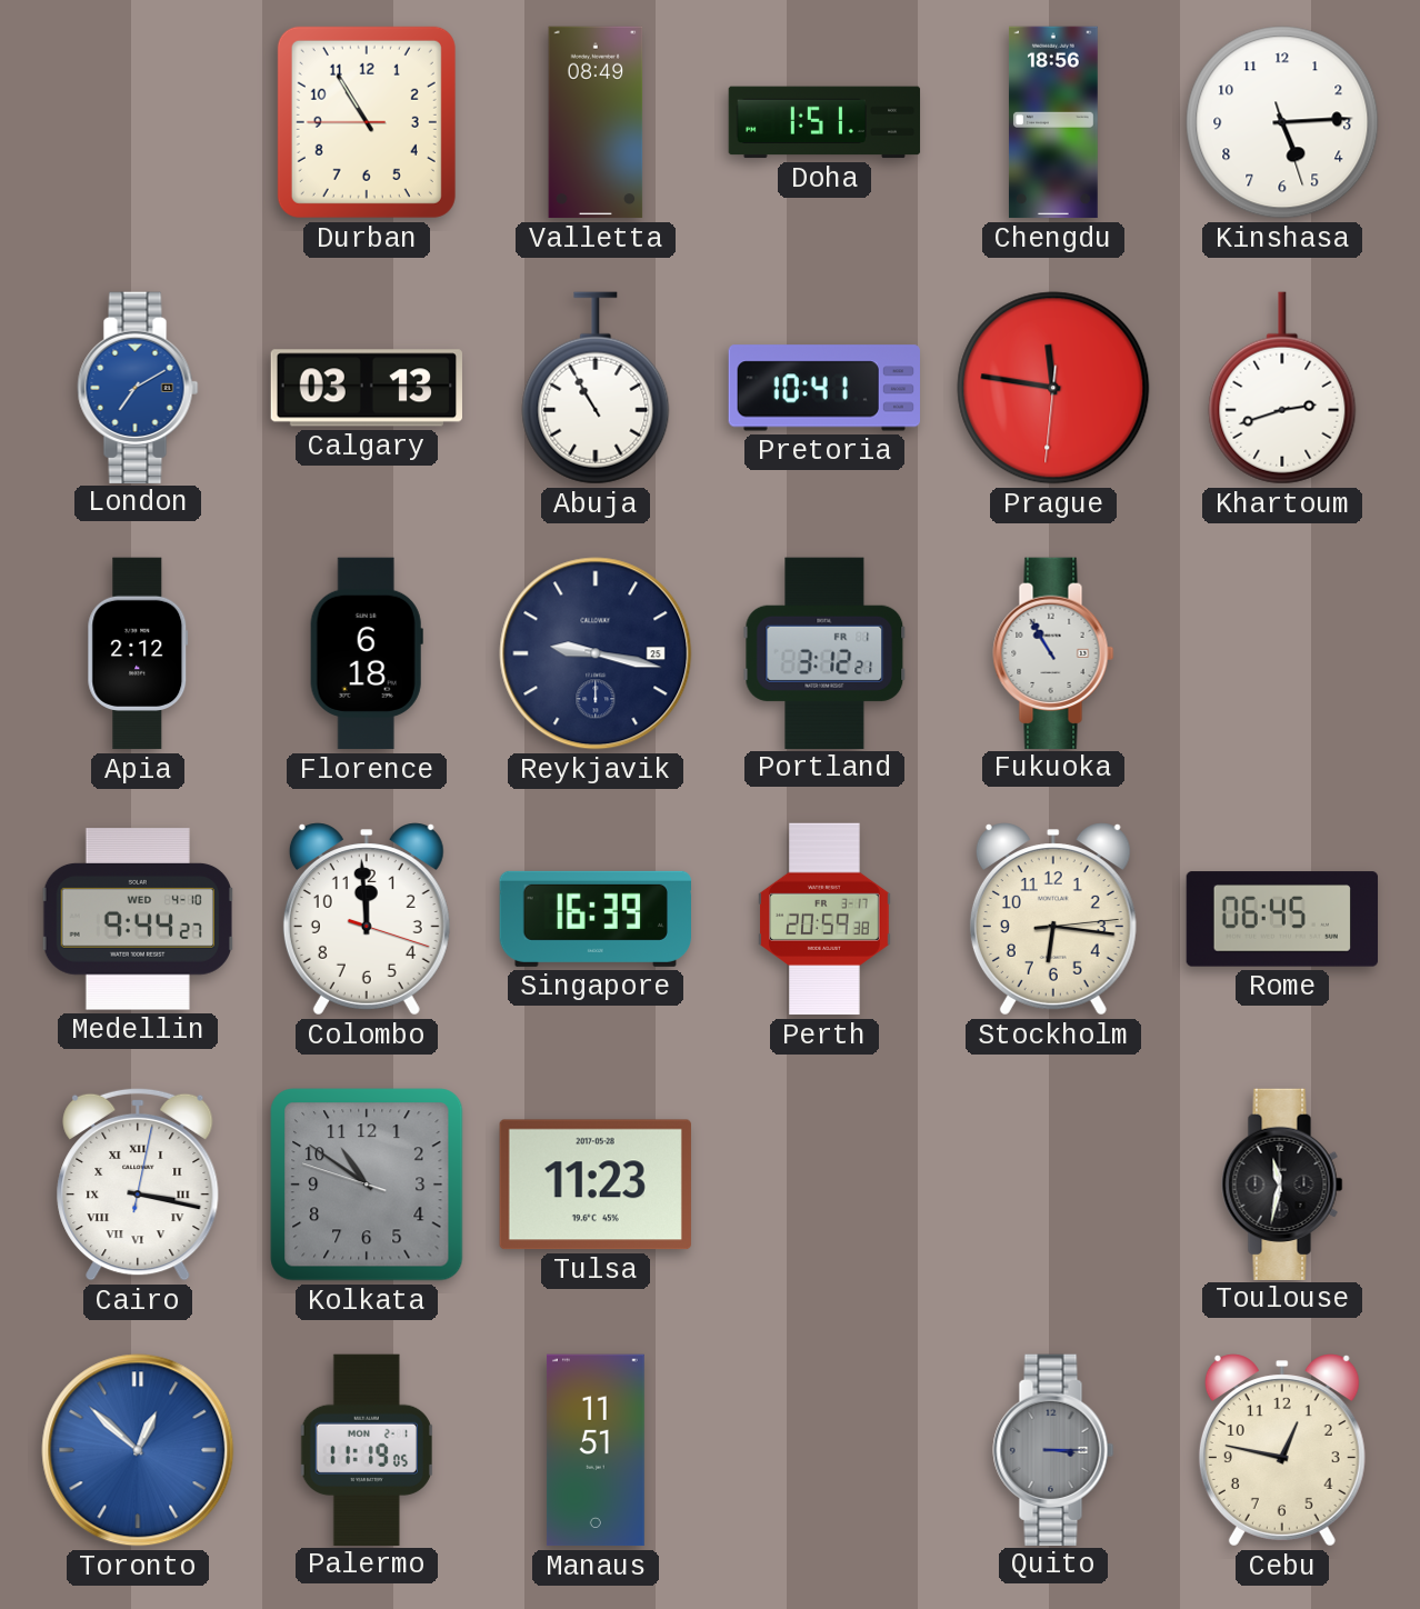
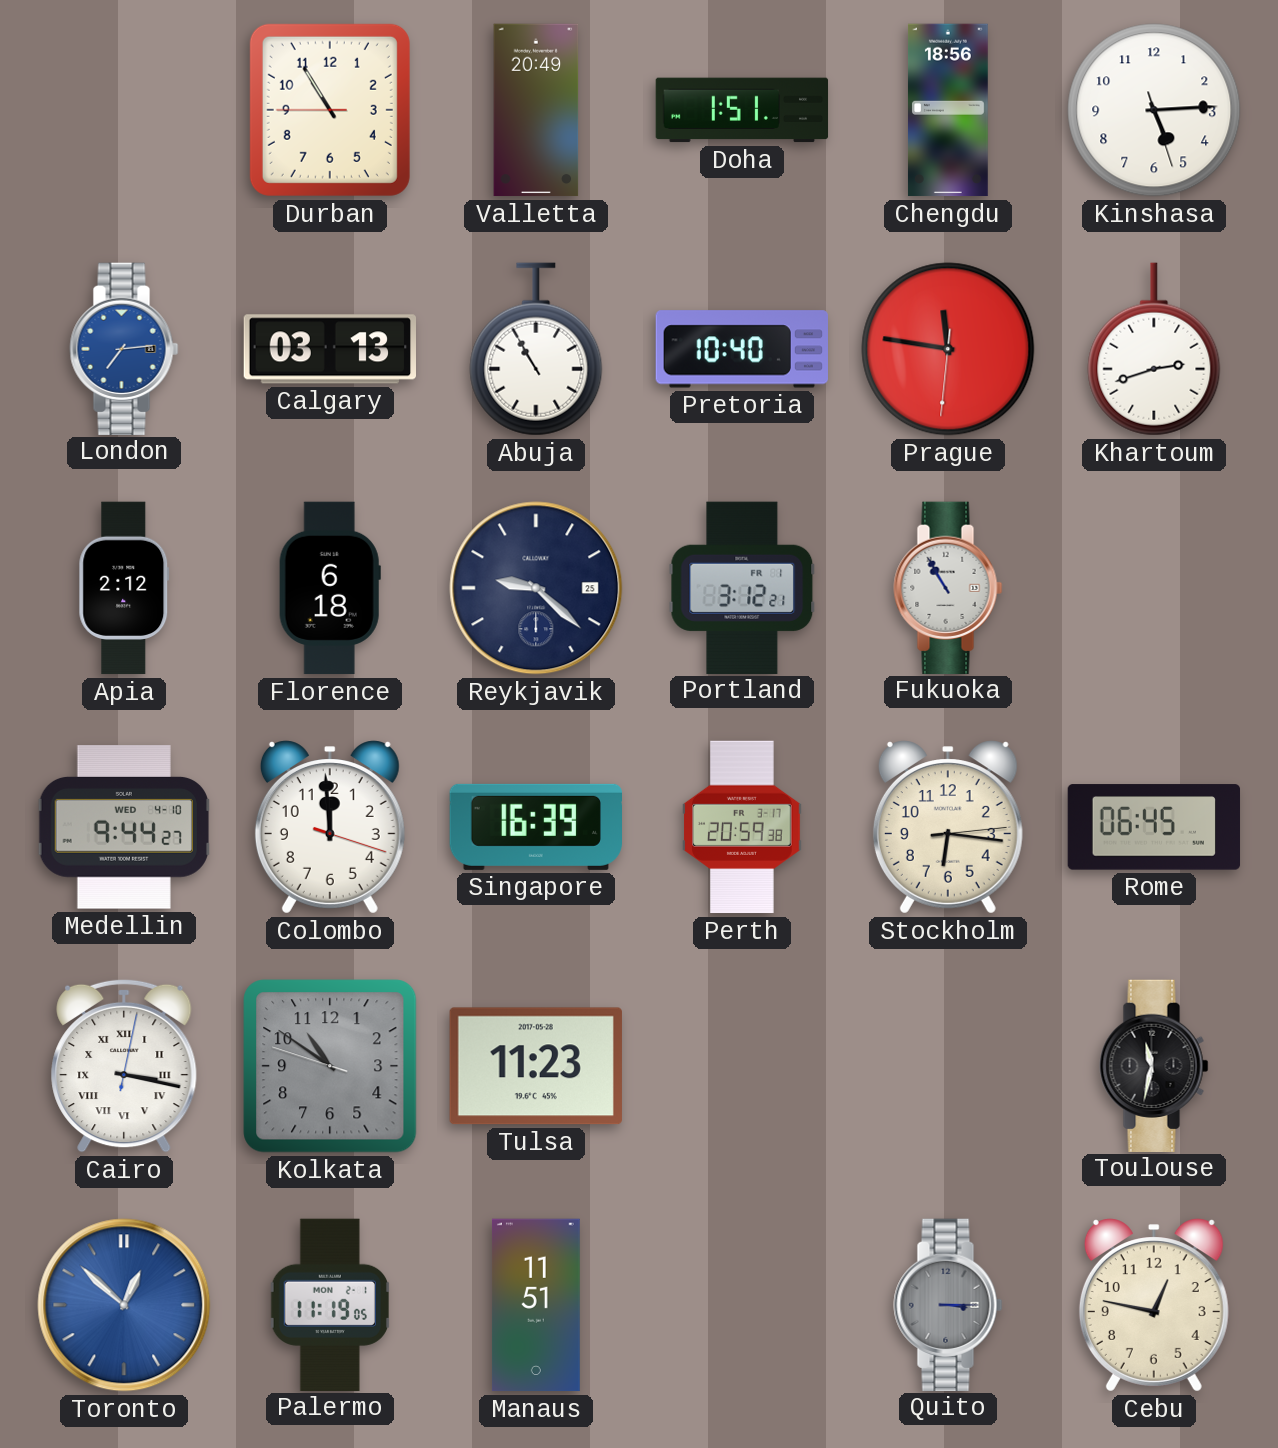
Valletta: 08:49 -> 20:49 (536, 110)
London: 7:10 -> 7:14 (124, 348)
Pretoria: 10:41 -> 10:40 (741, 349)
Reykjavik: 9:17 -> 9:22 (536, 588)
